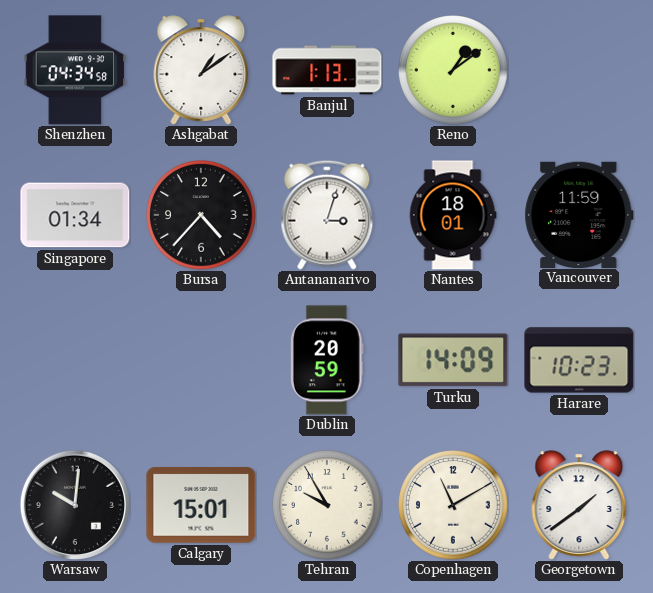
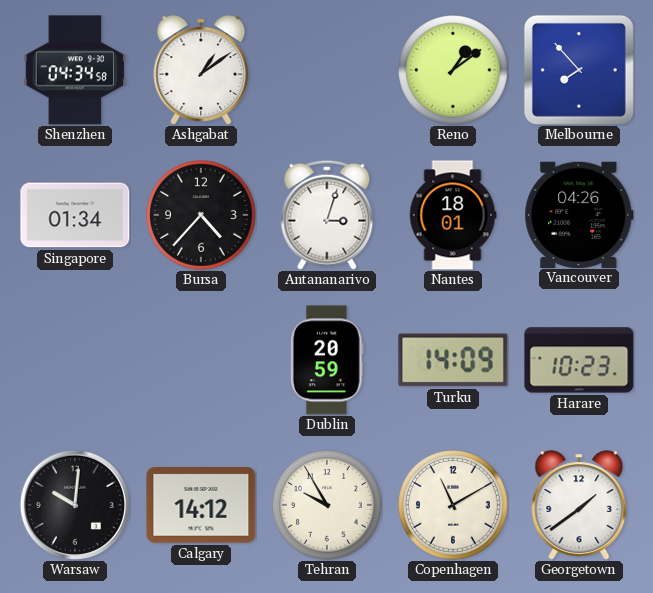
Banjul: 1:13 -> none (327, 70)
Melbourne: none -> 7:53 (579, 70)
Vancouver: 11:59 -> 04:26 (579, 214)
Calgary: 15:01 -> 14:12 (201, 506)
